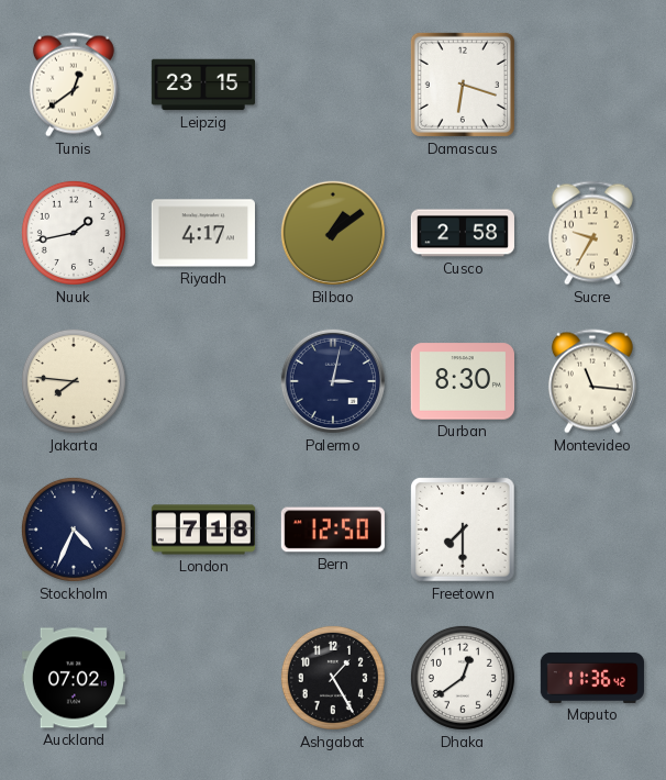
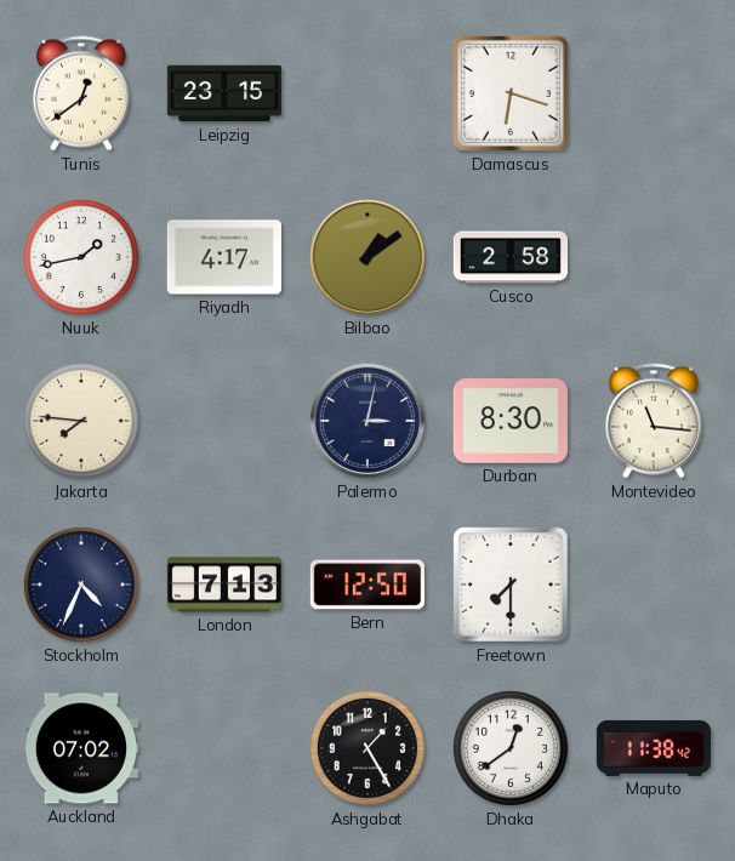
Sucre: 9:35 -> none (592, 233)
London: 7:18 -> 7:13 (223, 585)
Maputo: 11:36 -> 11:38 (654, 748)
